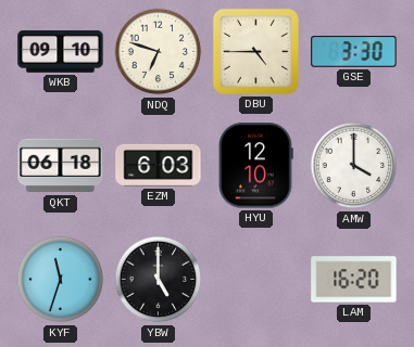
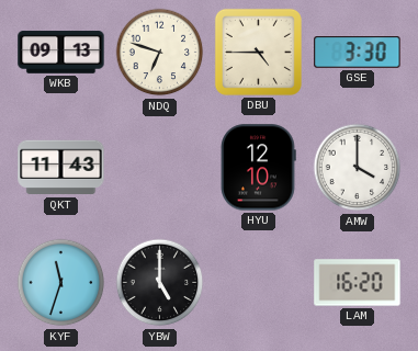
WKB: 09:10 -> 09:13 (61, 53)
QKT: 06:18 -> 11:43 (61, 168)
EZM: 6:03 -> none (159, 165)
